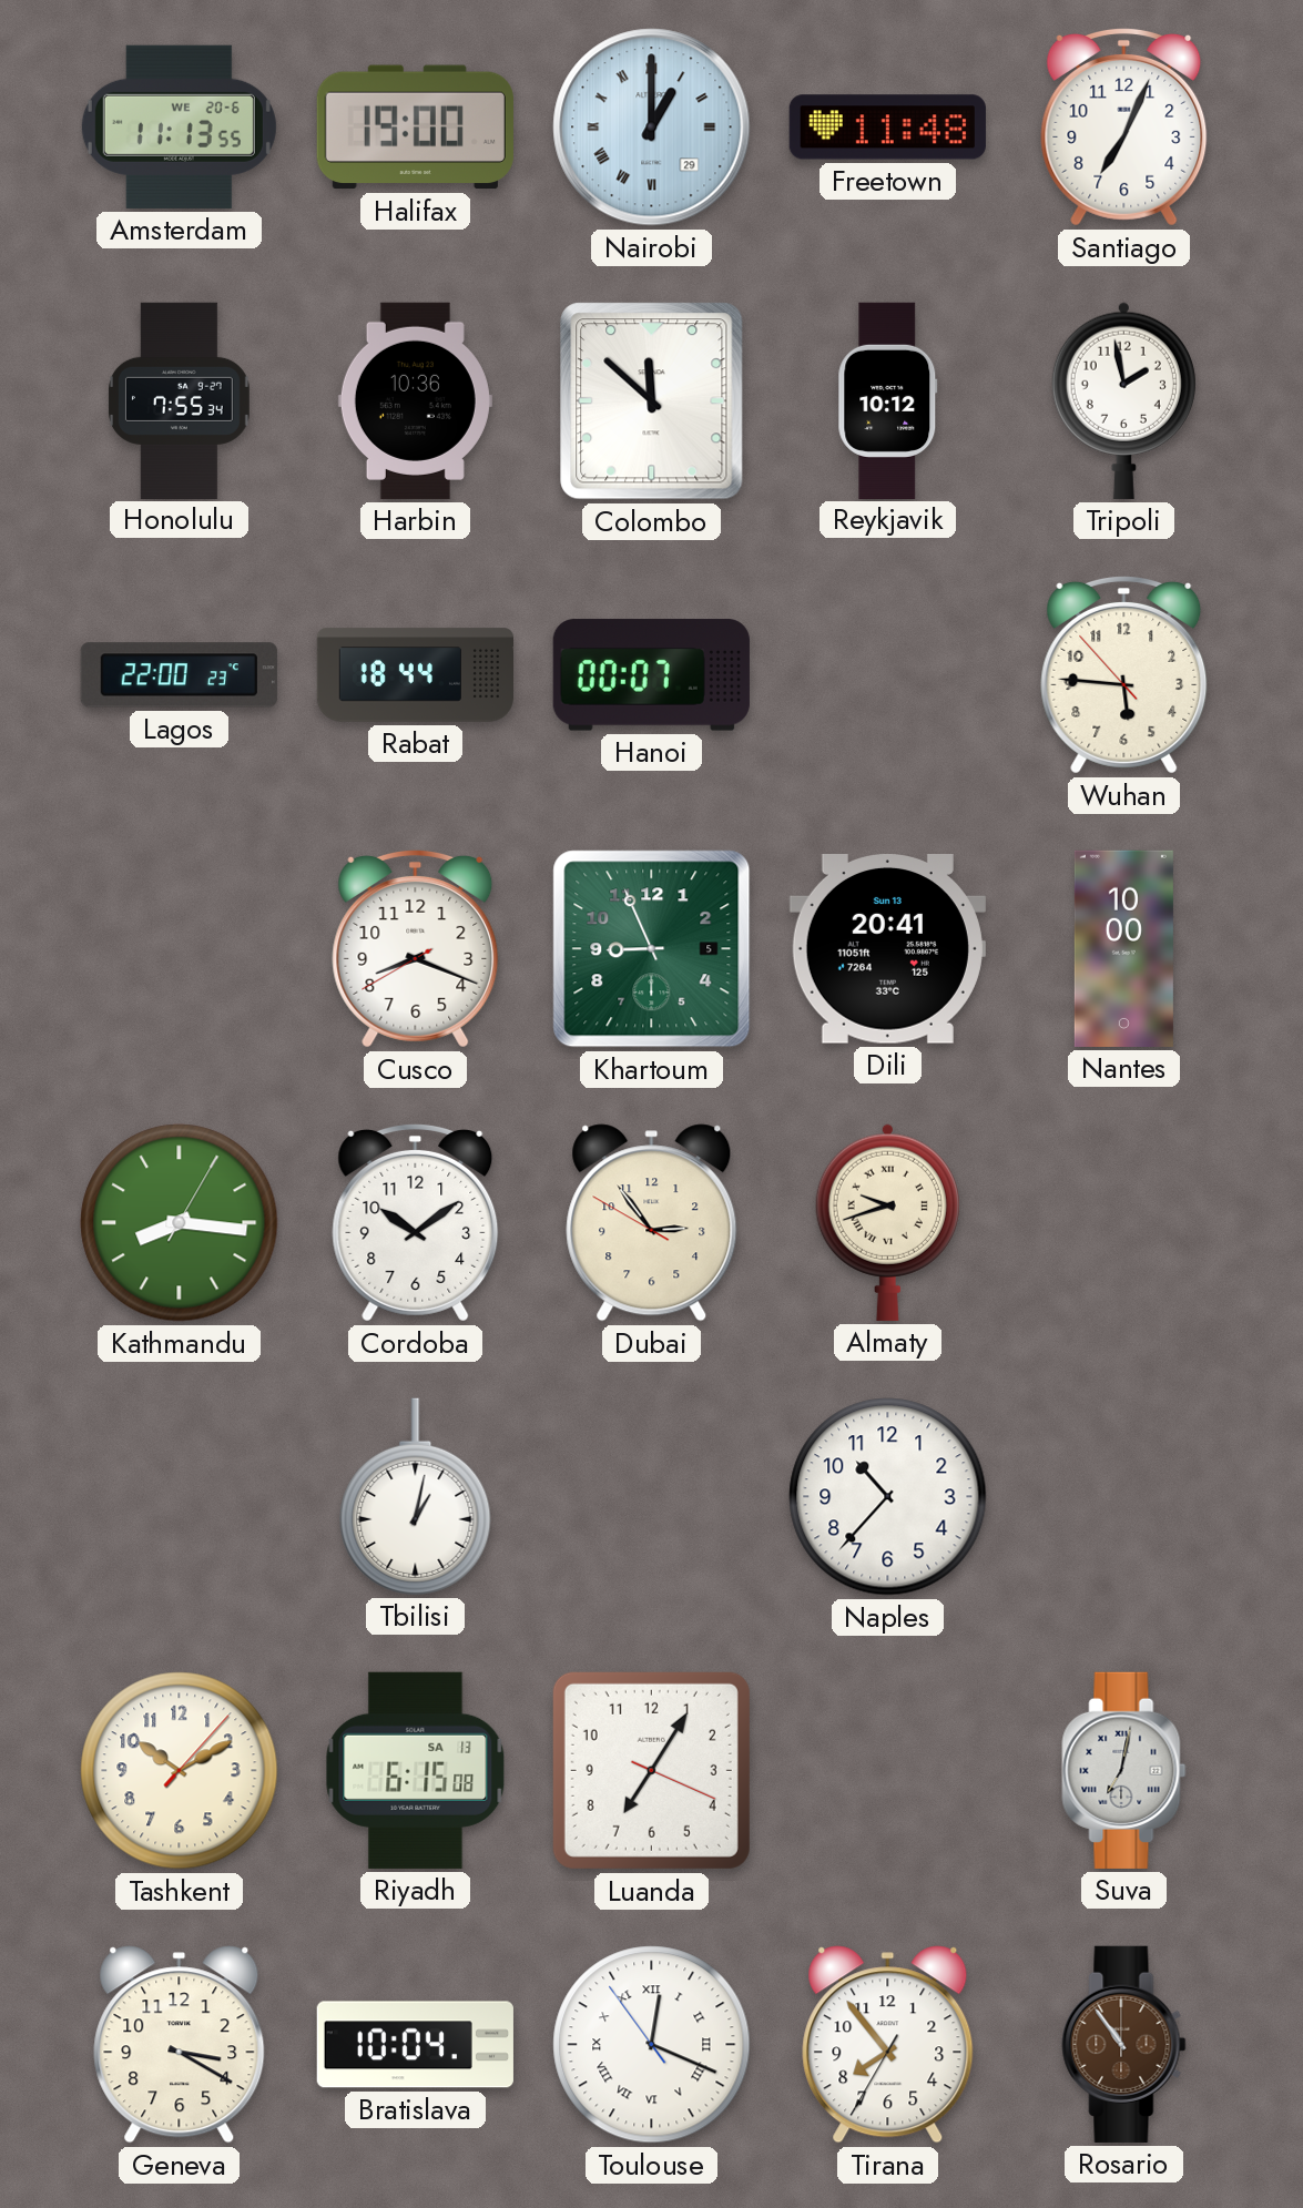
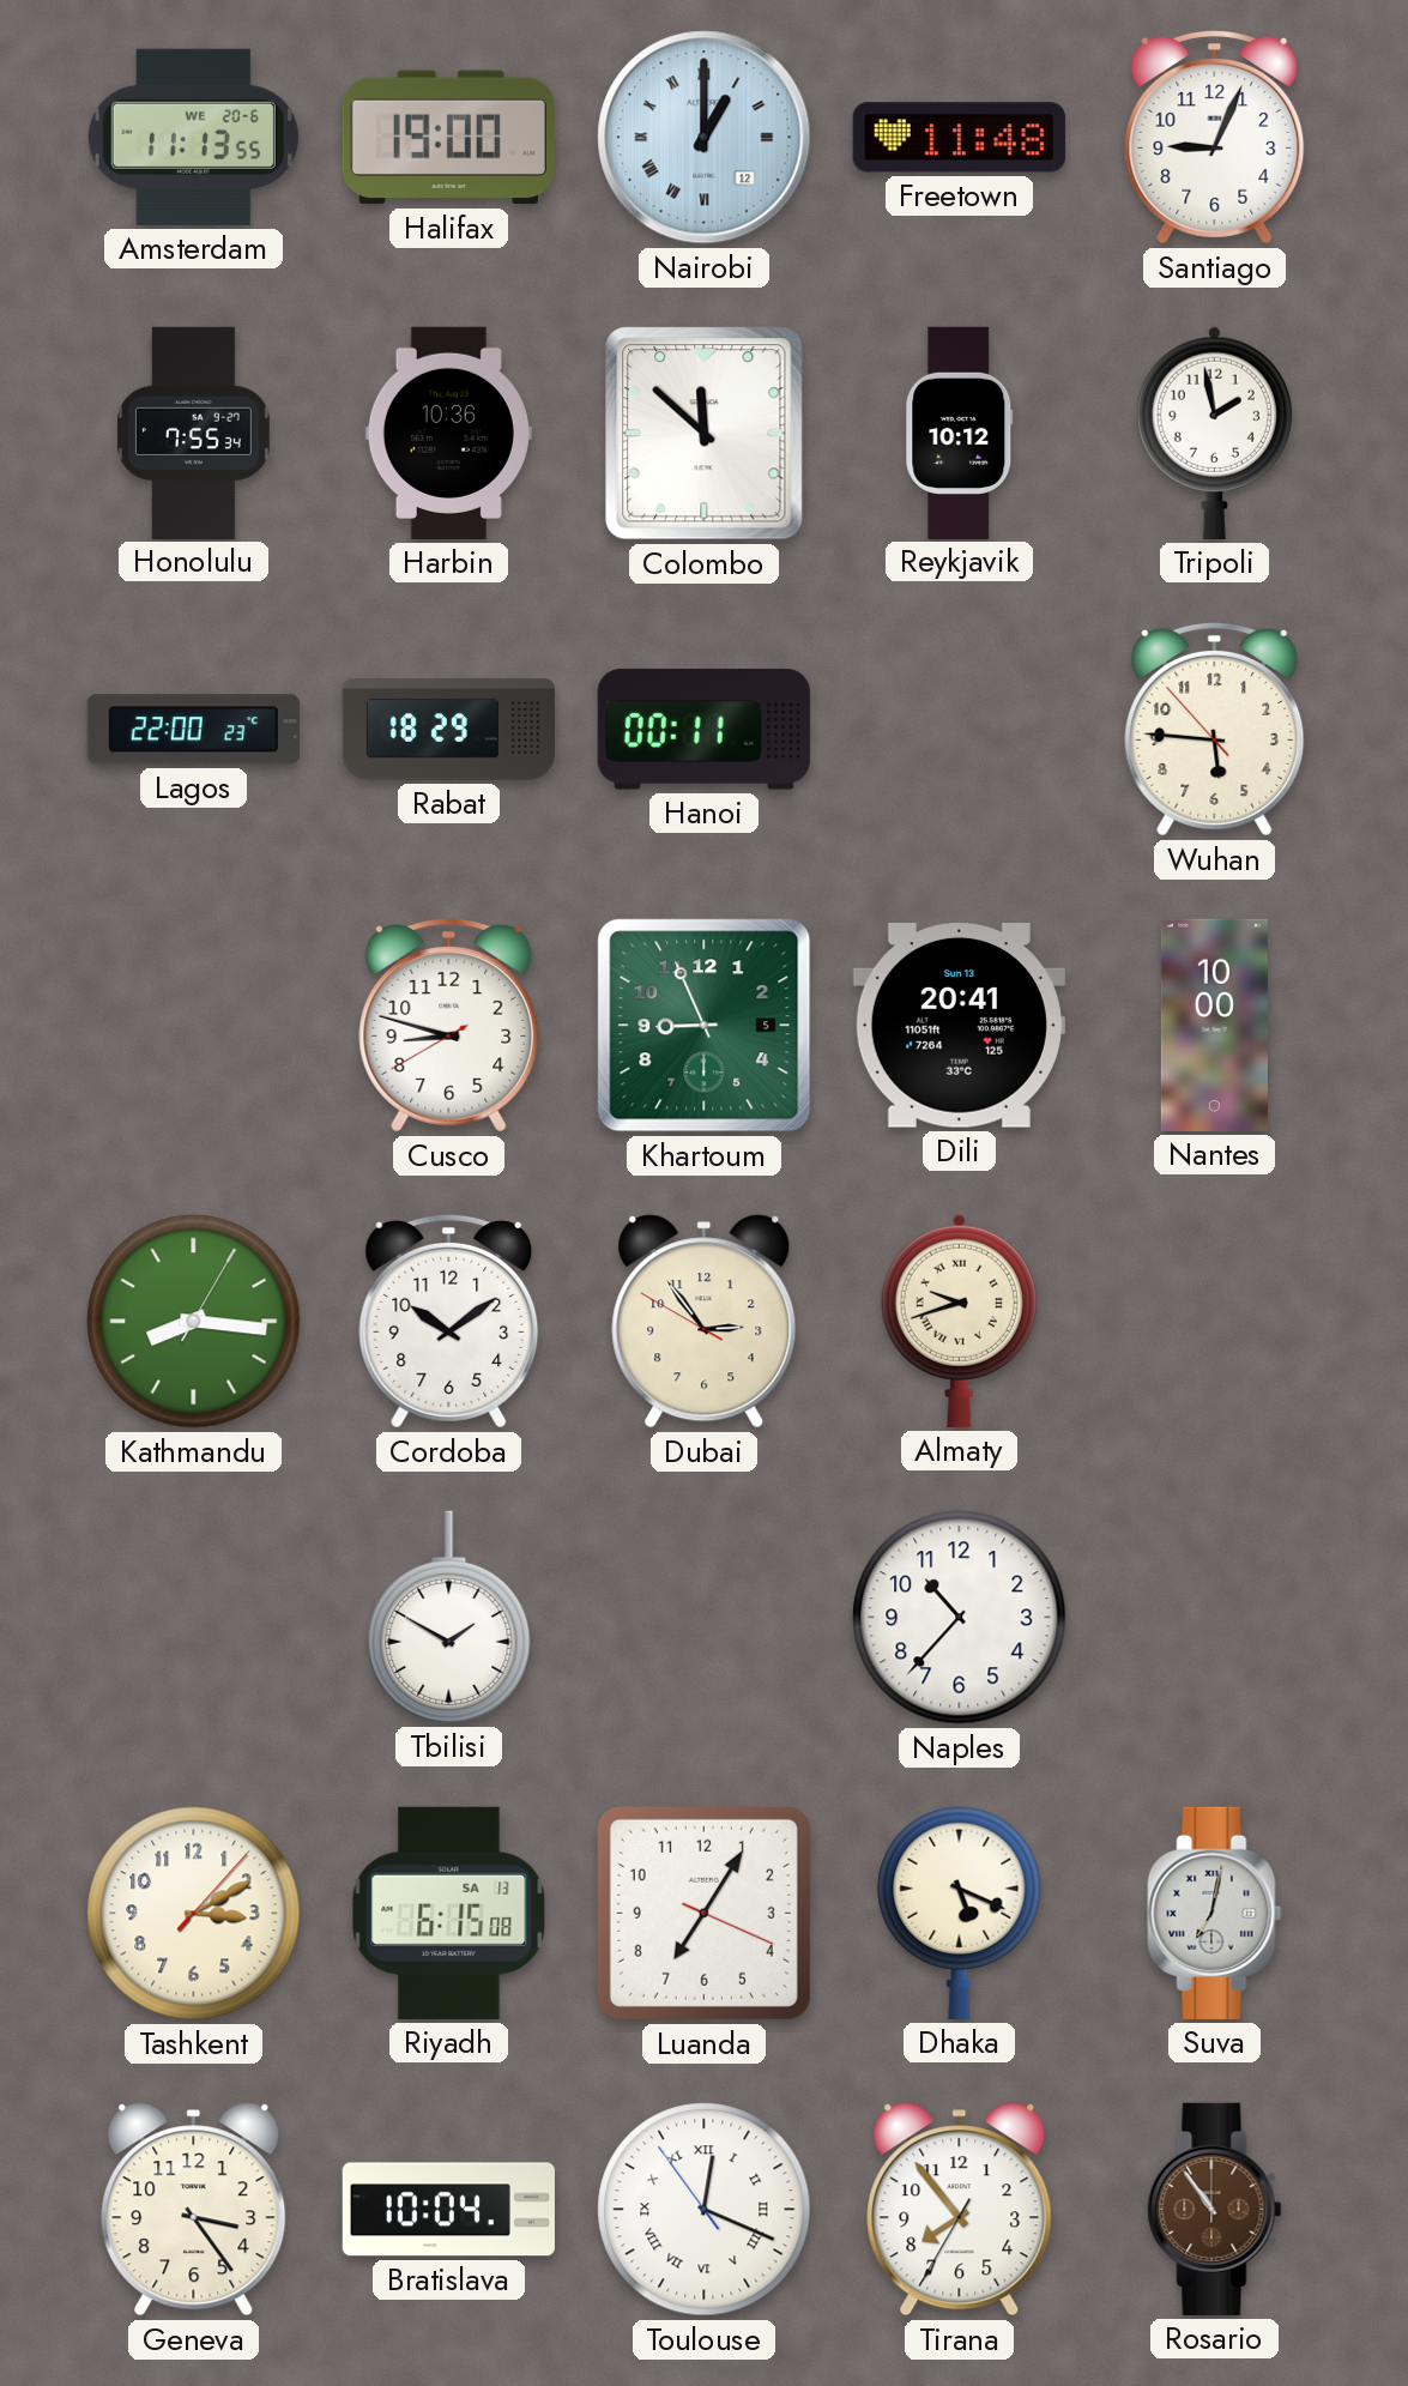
Nairobi date: 29 -> 12 (705, 138)
Santiago: 7:04 -> 9:04 (1215, 137)
Rabat: 18:44 -> 18:29 (448, 730)
Hanoi: 00:07 -> 00:11 (703, 730)
Cusco: 8:18 -> 8:47 (449, 1025)
Tbilisi: 1:02 -> 1:50 (449, 1617)
Tashkent: 10:10 -> 3:10 (194, 1914)
Dhaka: none -> 5:19 (960, 1913)
Geneva: 3:20 -> 3:24 (194, 2210)
